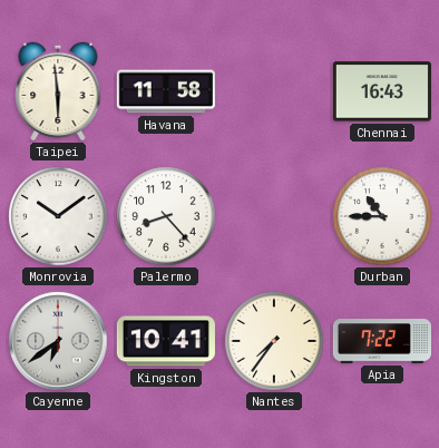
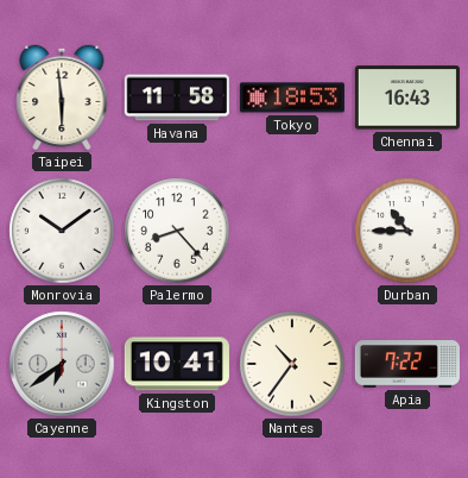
Tokyo: none -> 18:53 (292, 98)
Nantes: 7:36 -> 10:36 (292, 364)
